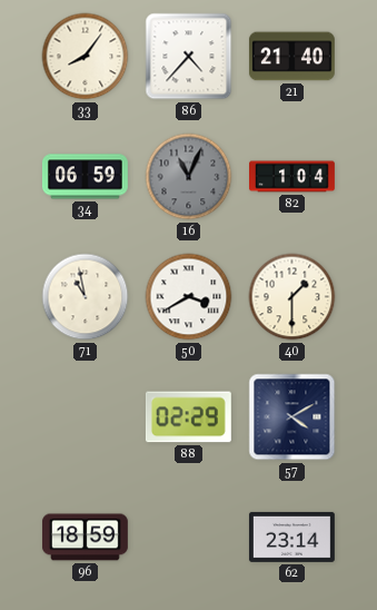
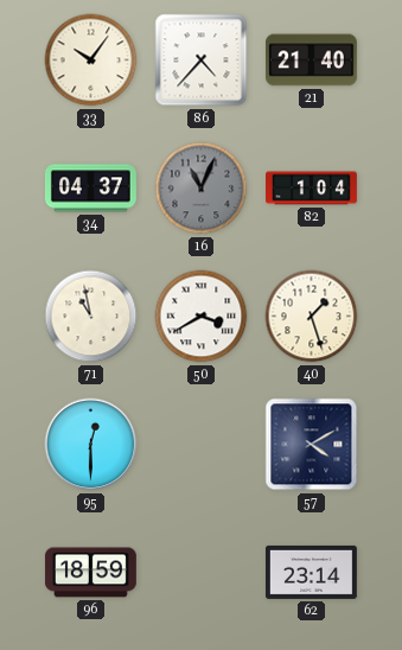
33: 8:06 -> 10:06 (91, 60)
34: 06:59 -> 04:37 (90, 189)
40: 1:30 -> 1:27 (312, 317)
95: none -> 12:30 (91, 445)
88: 02:29 -> none (188, 417)
